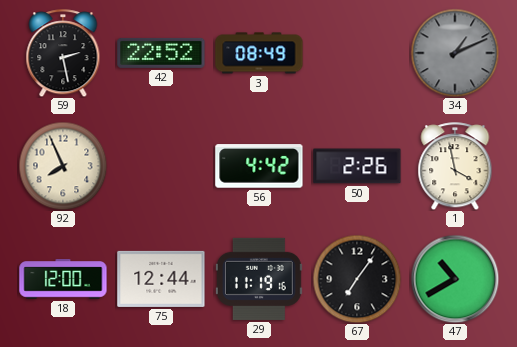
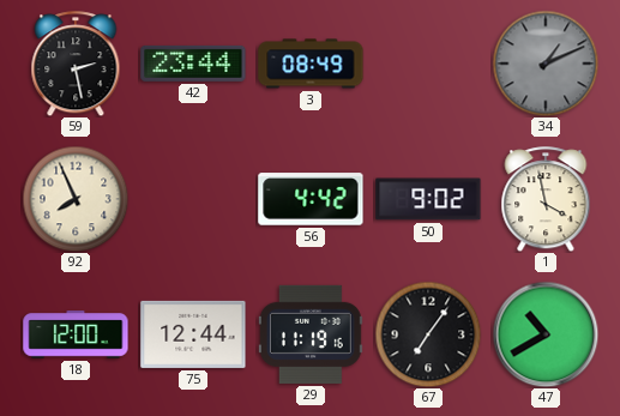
42: 22:52 -> 23:44 (193, 64)
50: 2:26 -> 9:02 (428, 199)
